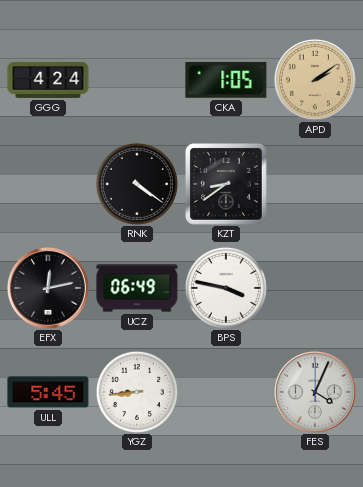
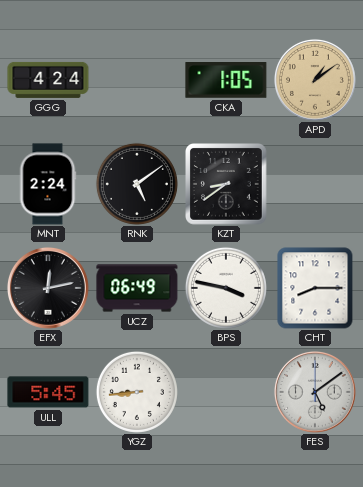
APD: 2:09 -> 1:09 (315, 80)
MNT: none -> 2:24 (48, 184)
RNK: 4:21 -> 5:09 (137, 184)
CHT: none -> 8:15 (315, 288)
FES: 4:04 -> 5:09 (315, 392)
